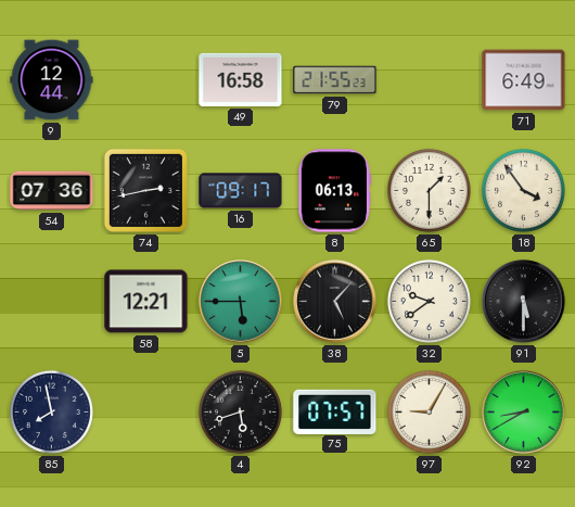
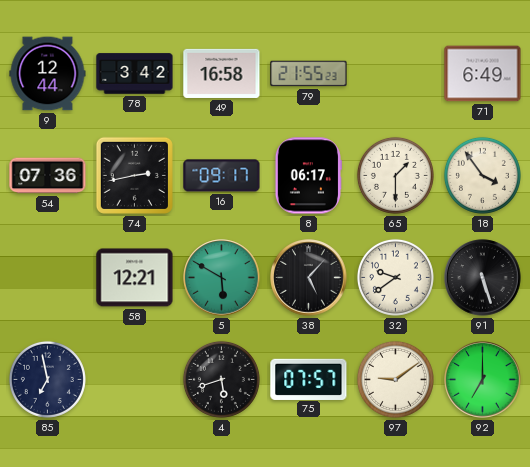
78: none -> 3:42 (135, 74)
8: 06:13 -> 06:17 (308, 176)
5: 5:45 -> 5:50 (222, 278)
91: 5:30 -> 5:27 (483, 278)
85: 7:58 -> 6:58 (47, 379)
97: 9:05 -> 9:09 (395, 379)
92: 8:40 -> 7:00 (483, 380)
